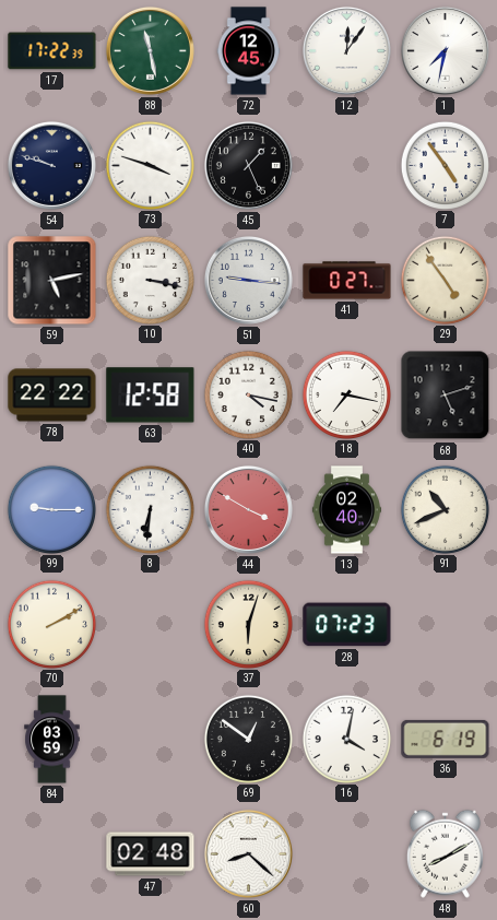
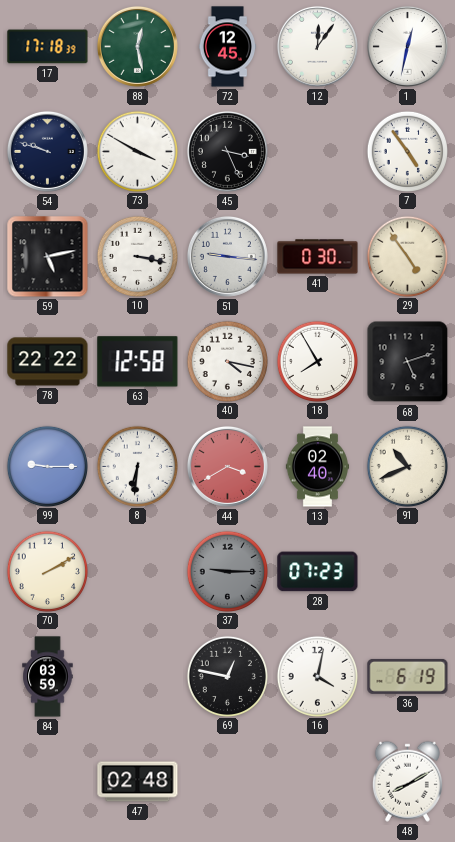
17: 17:22 -> 17:18 (48, 47)
88: 11:28 -> 12:28 (137, 46)
1: 7:32 -> 12:32 (407, 46)
73: 3:48 -> 3:50 (137, 151)
45: 1:26 -> 3:26 (227, 151)
41: 0:27 -> 0:30 (318, 257)
18: 7:17 -> 7:55 (317, 361)
44: 3:50 -> 3:40 (227, 466)
37: 6:03 -> 9:15 (227, 571)
37 dial: cream -> grey (227, 571)
69: 12:51 -> 12:47 (227, 676)
60: 8:22 -> none (248, 853)
